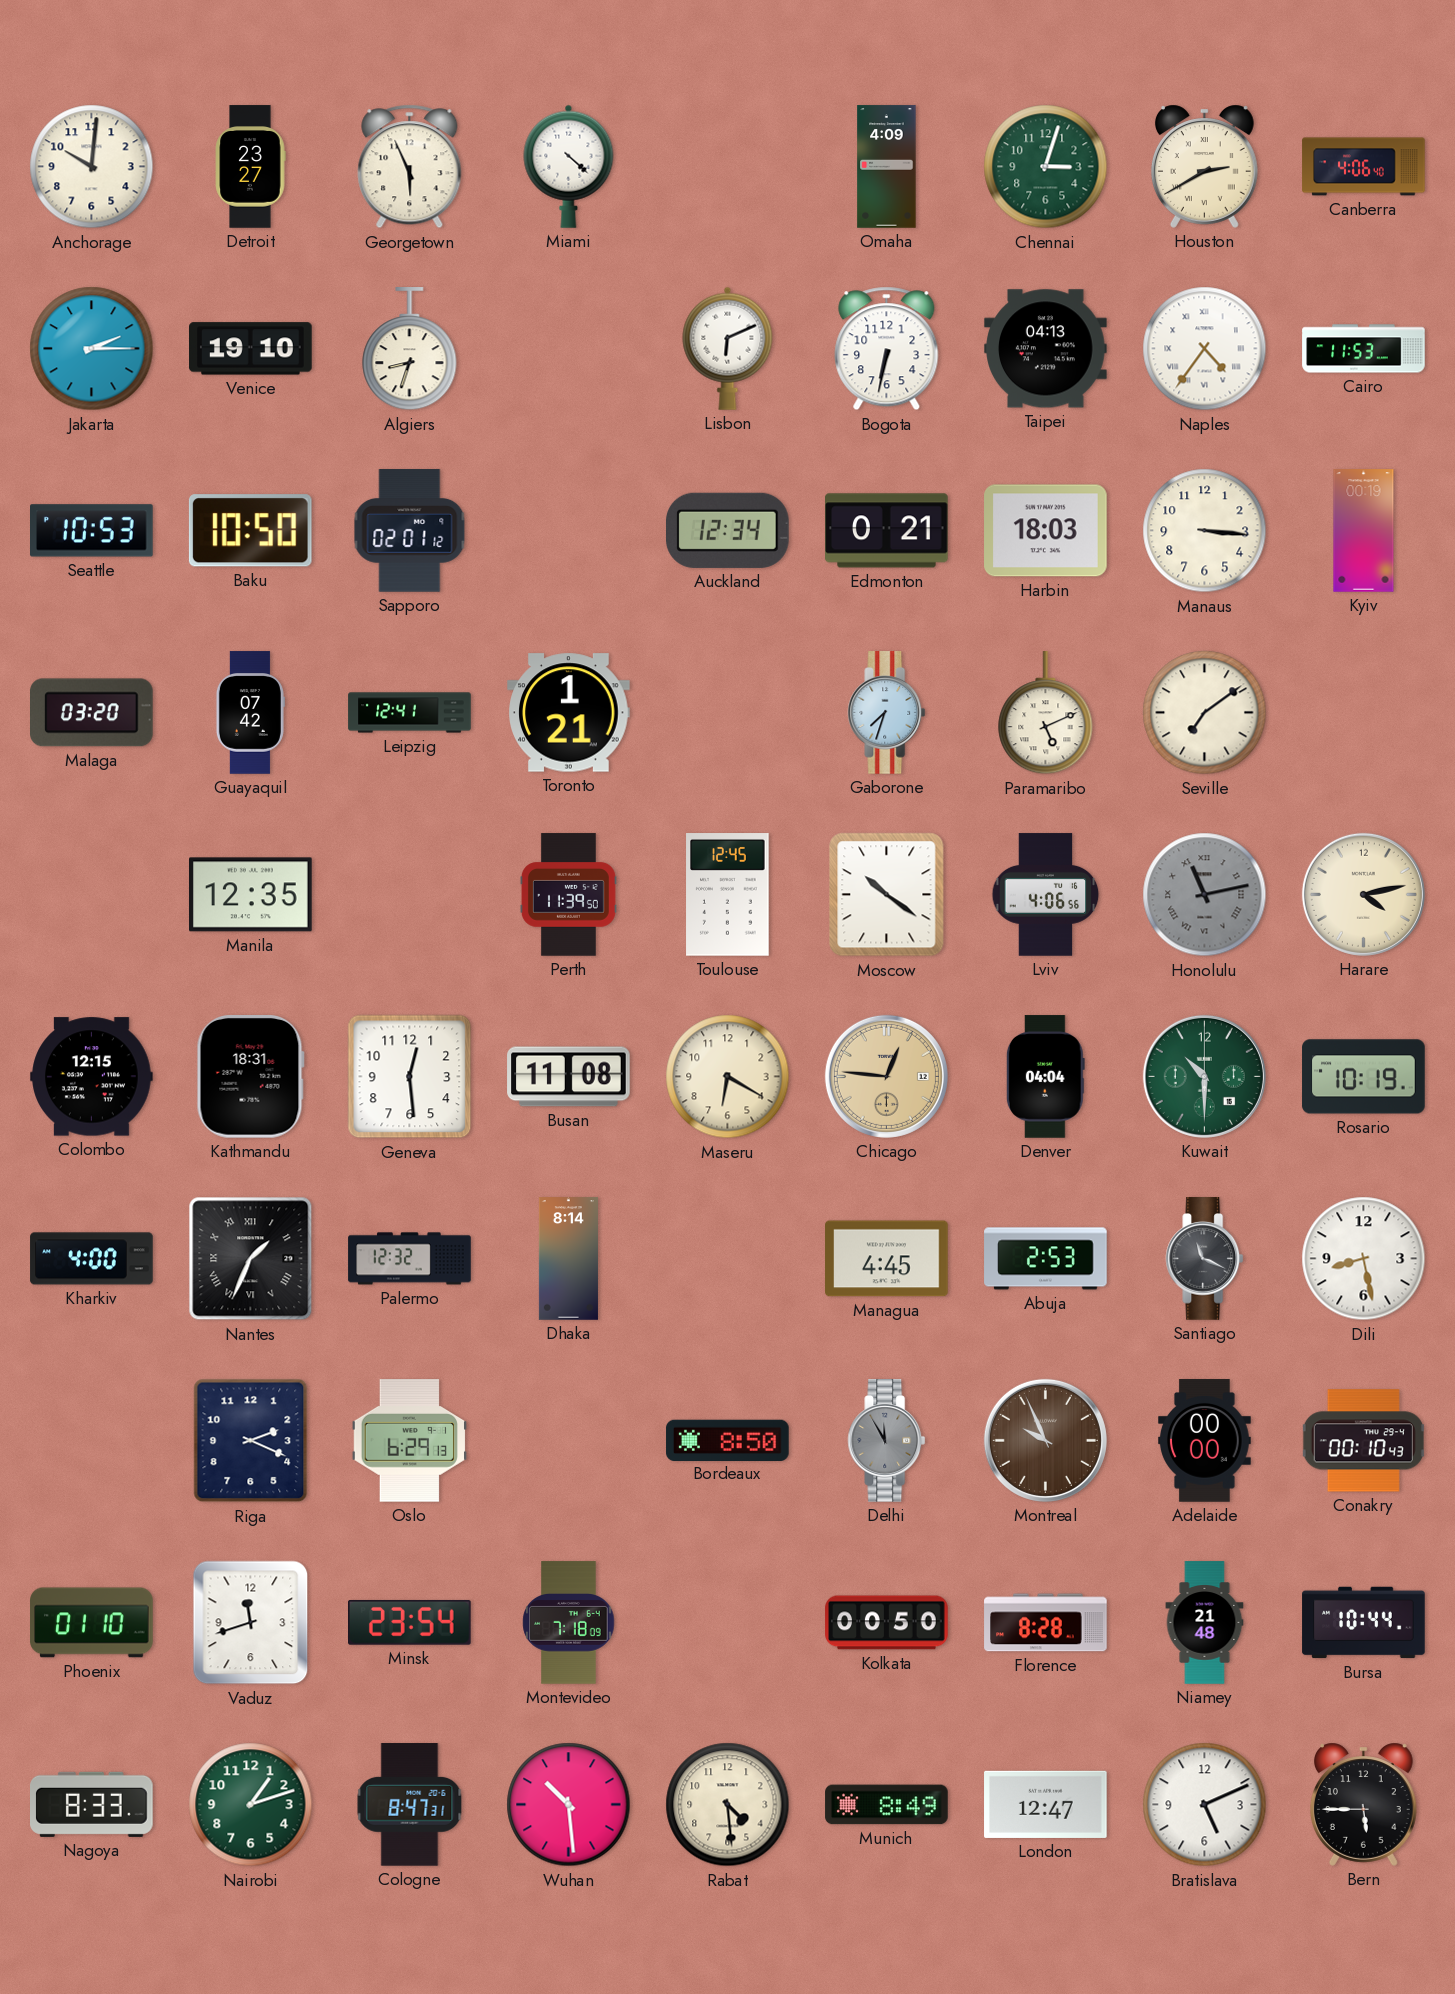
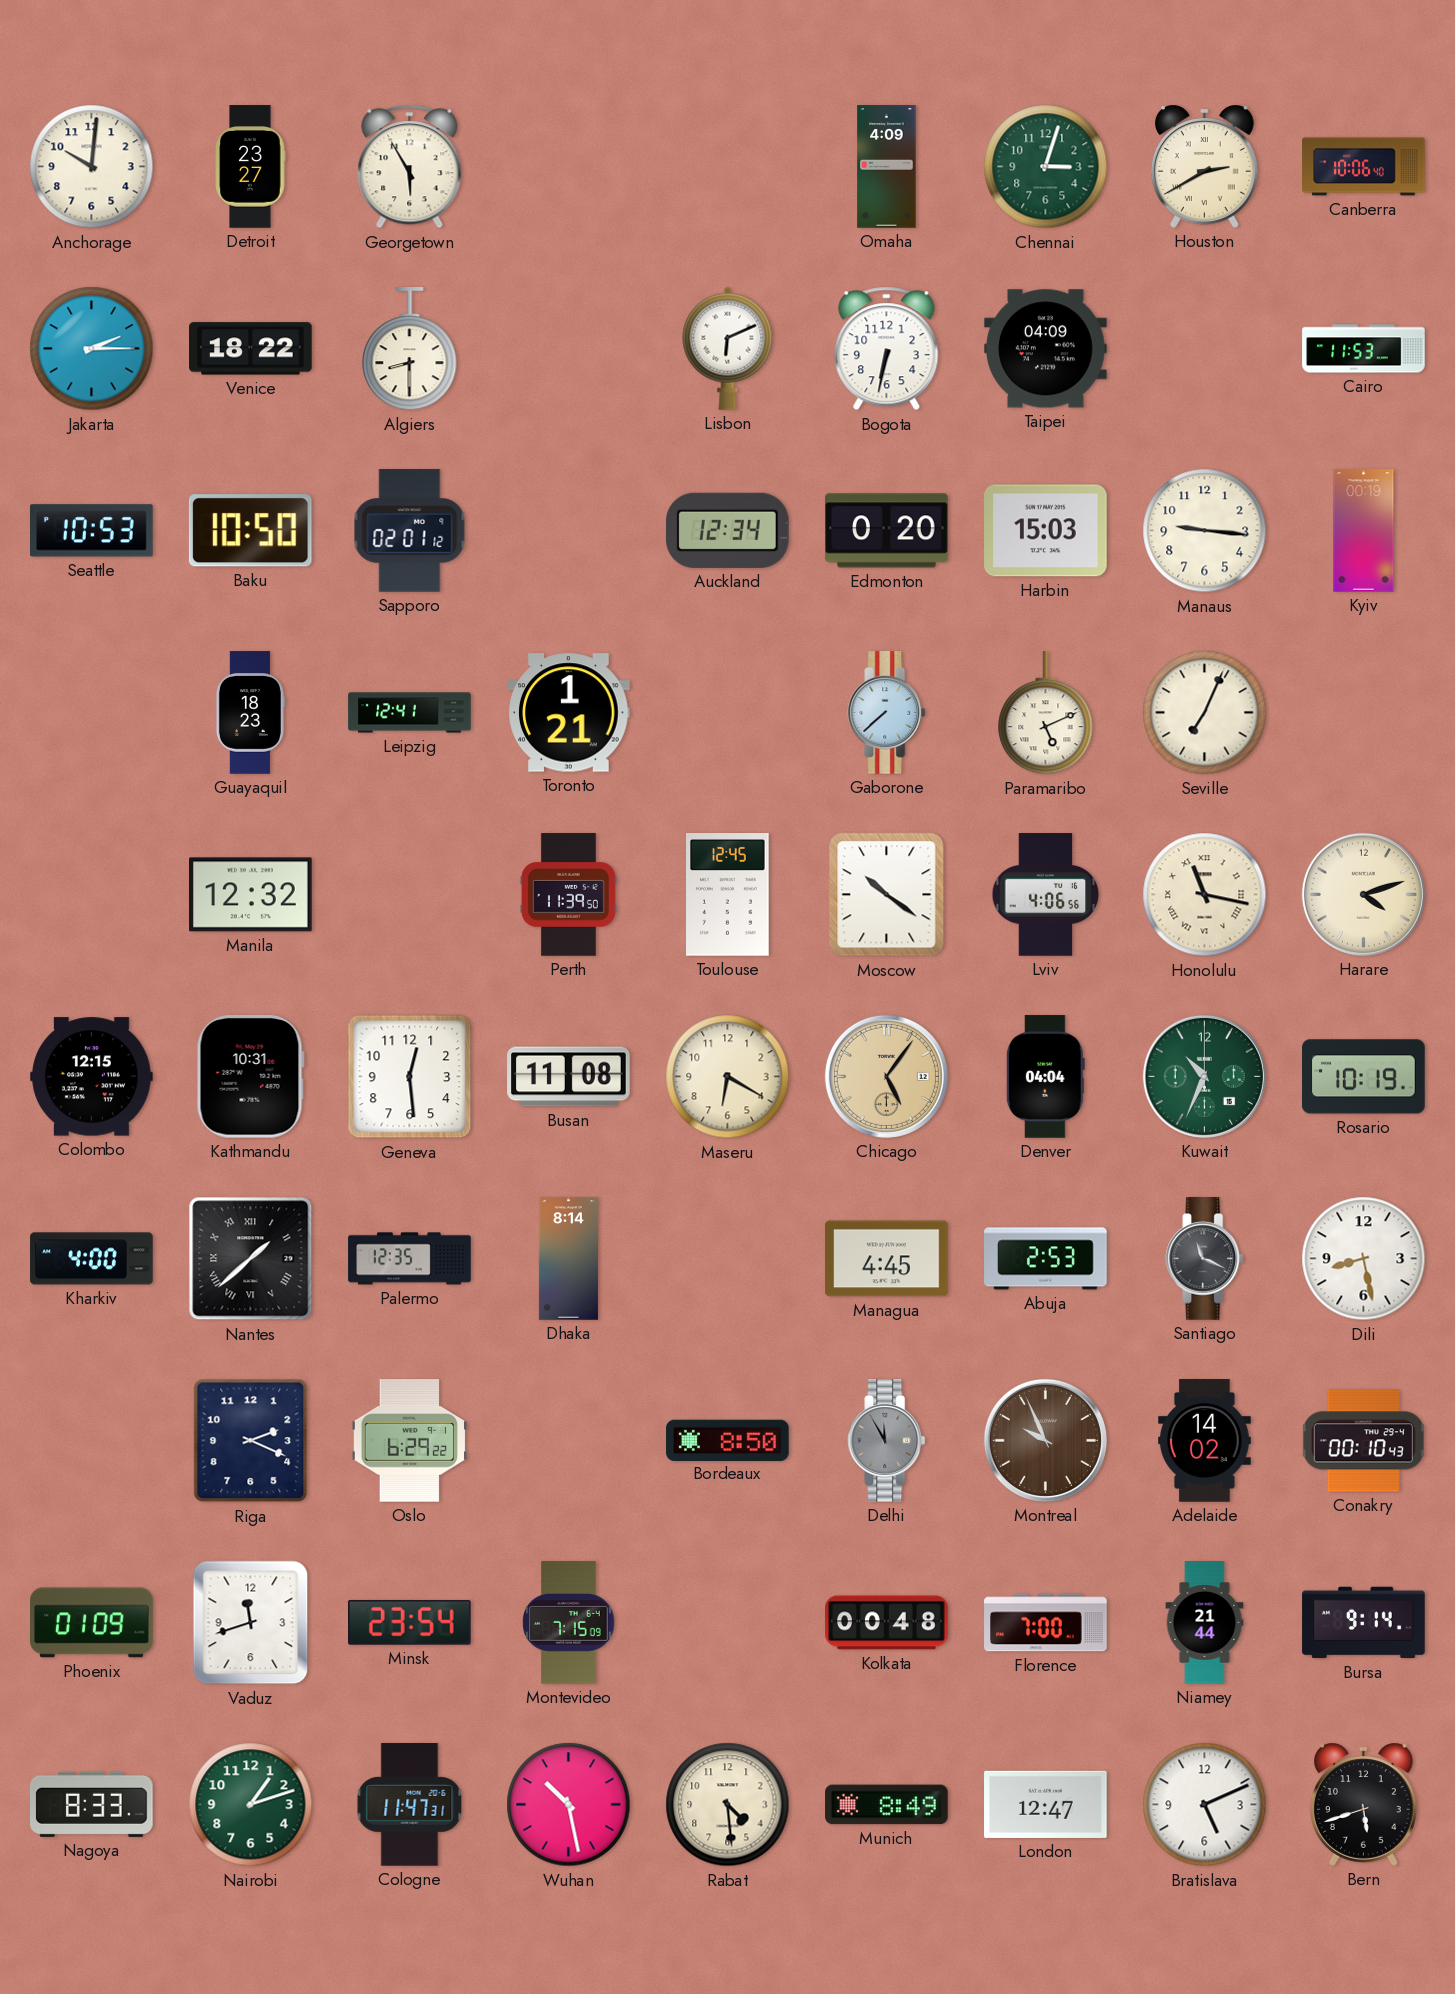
Georgetown: 5:56 -> 5:55 (410, 167)
Miami: 4:22 -> none (569, 166)
Canberra: 4:06 -> 10:06 (1364, 167)
Venice: 19:10 -> 18:22 (251, 349)
Algiers: 8:33 -> 8:30 (410, 349)
Taipei: 04:13 -> 04:09 (1046, 349)
Naples: 4:36 -> none (1205, 349)
Edmonton: 0:21 -> 0:20 (887, 531)
Harbin: 18:03 -> 15:03 (1046, 531)
Manaus: 3:16 -> 9:16 (1205, 531)
Malaga: 03:20 -> none (92, 713)
Guayaquil: 07:42 -> 18:23 (250, 713)
Gaborone: 7:33 -> 7:38 (887, 713)
Seville: 7:09 -> 7:04 (1205, 713)
Manila: 12:35 -> 12:32 (251, 895)
Honolulu: 11:13 -> 11:17 (1205, 895)
Honolulu dial: grey -> cream (1205, 895)
Harare: 4:13 -> 4:12 (1363, 894)
Kathmandu: 18:31 -> 10:31 (250, 1077)
Chicago: 12:46 -> 5:06 (886, 1076)
Kuwait: 10:30 -> 10:34 (1204, 1076)
Nantes: 1:34 -> 1:38 (251, 1259)
Palermo: 12:32 -> 12:35 (410, 1259)
Oslo: 6:29:13 -> 6:29:22 (409, 1441)
Adelaide: 00:00 -> 14:02 (1205, 1441)
Phoenix: 01:10 -> 01:09 (92, 1623)
Montevideo: 7:18 -> 7:15 (569, 1623)
Kolkata: 00:50 -> 00:48 (887, 1623)
Florence: 8:28 -> 7:00 (1046, 1623)
Niamey: 21:48 -> 21:44 (1205, 1623)
Bursa: 10:44 -> 9:14 (1364, 1623)
Cologne: 8:47 -> 11:47 (410, 1805)
Wuhan: 10:29 -> 10:28 (569, 1805)
Bern: 5:45 -> 5:42 (1363, 1804)
